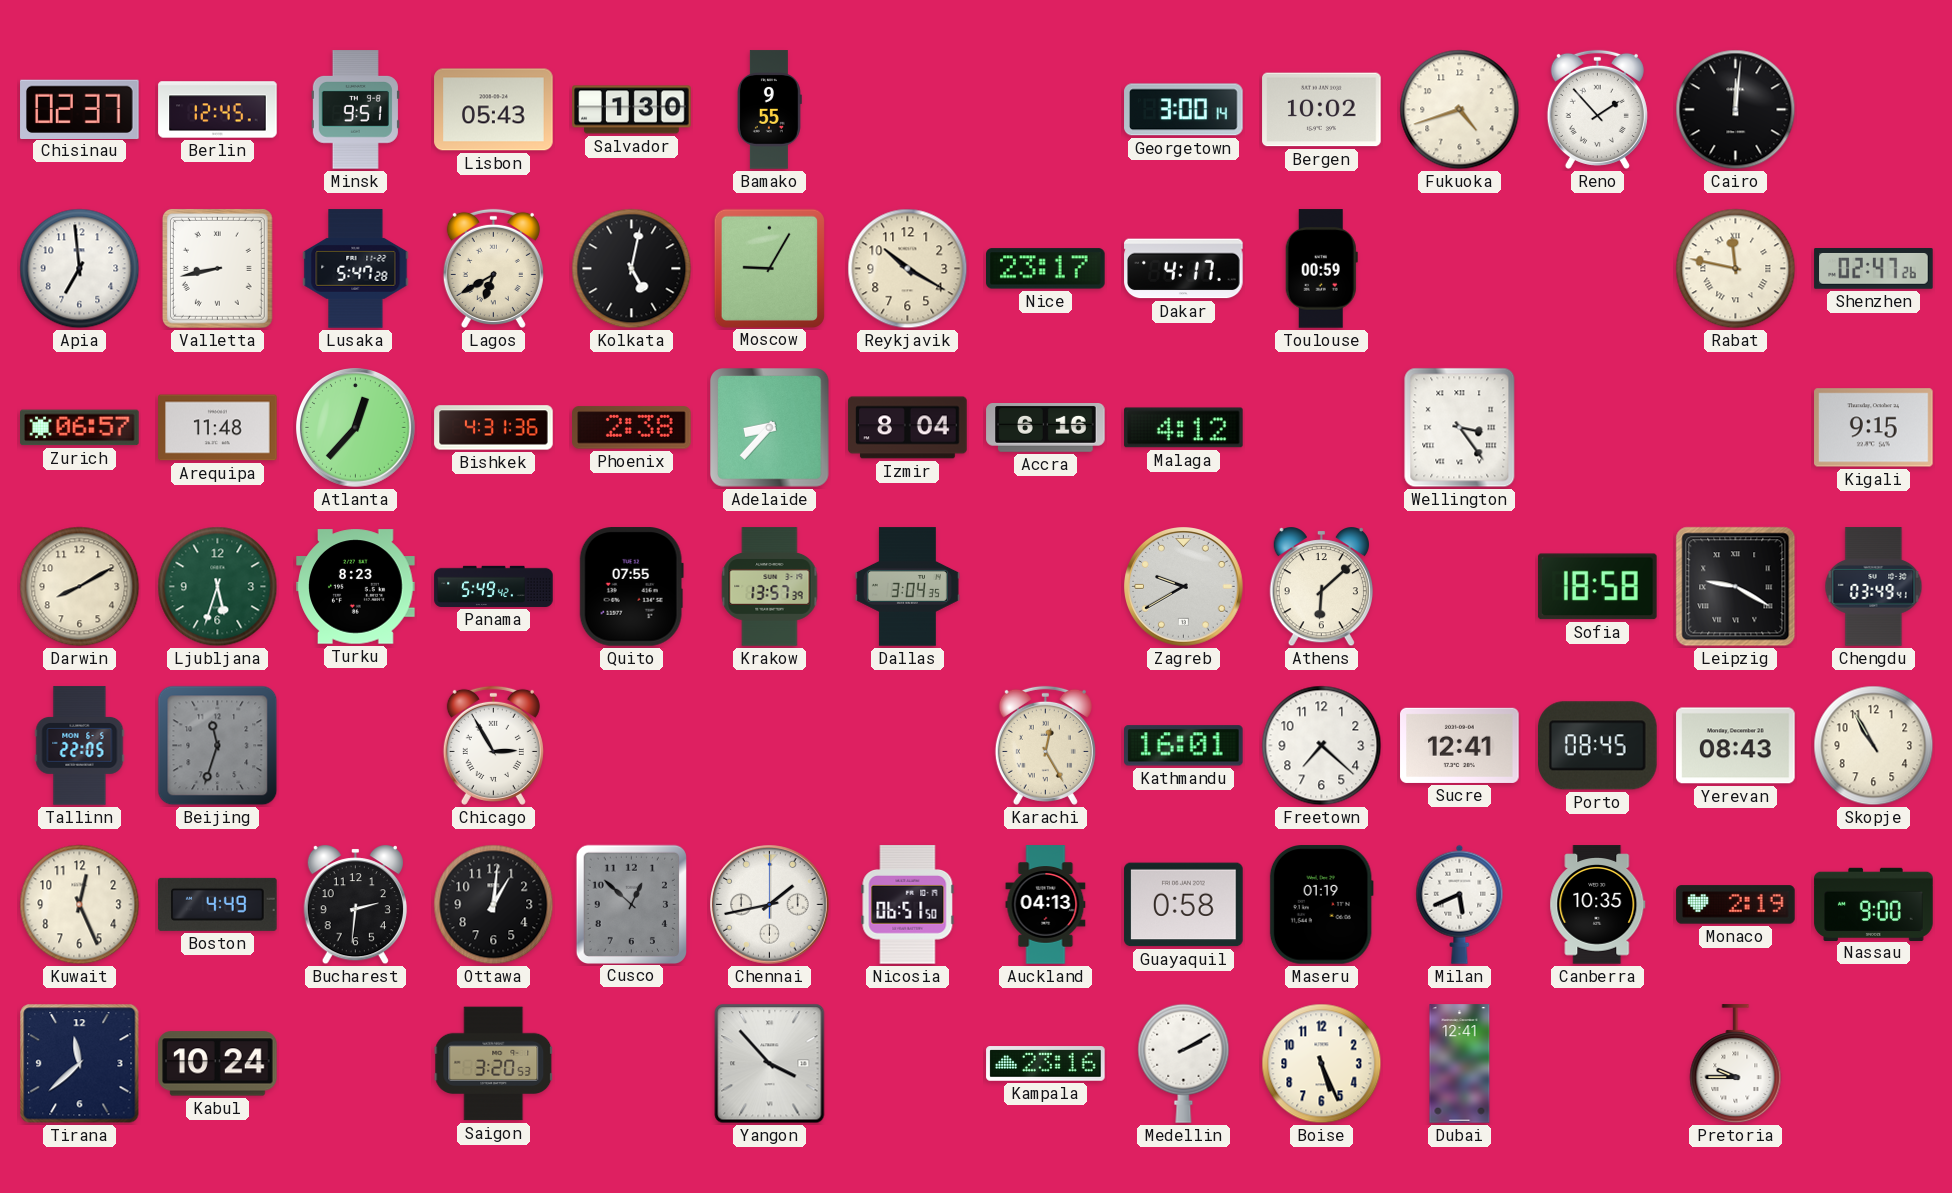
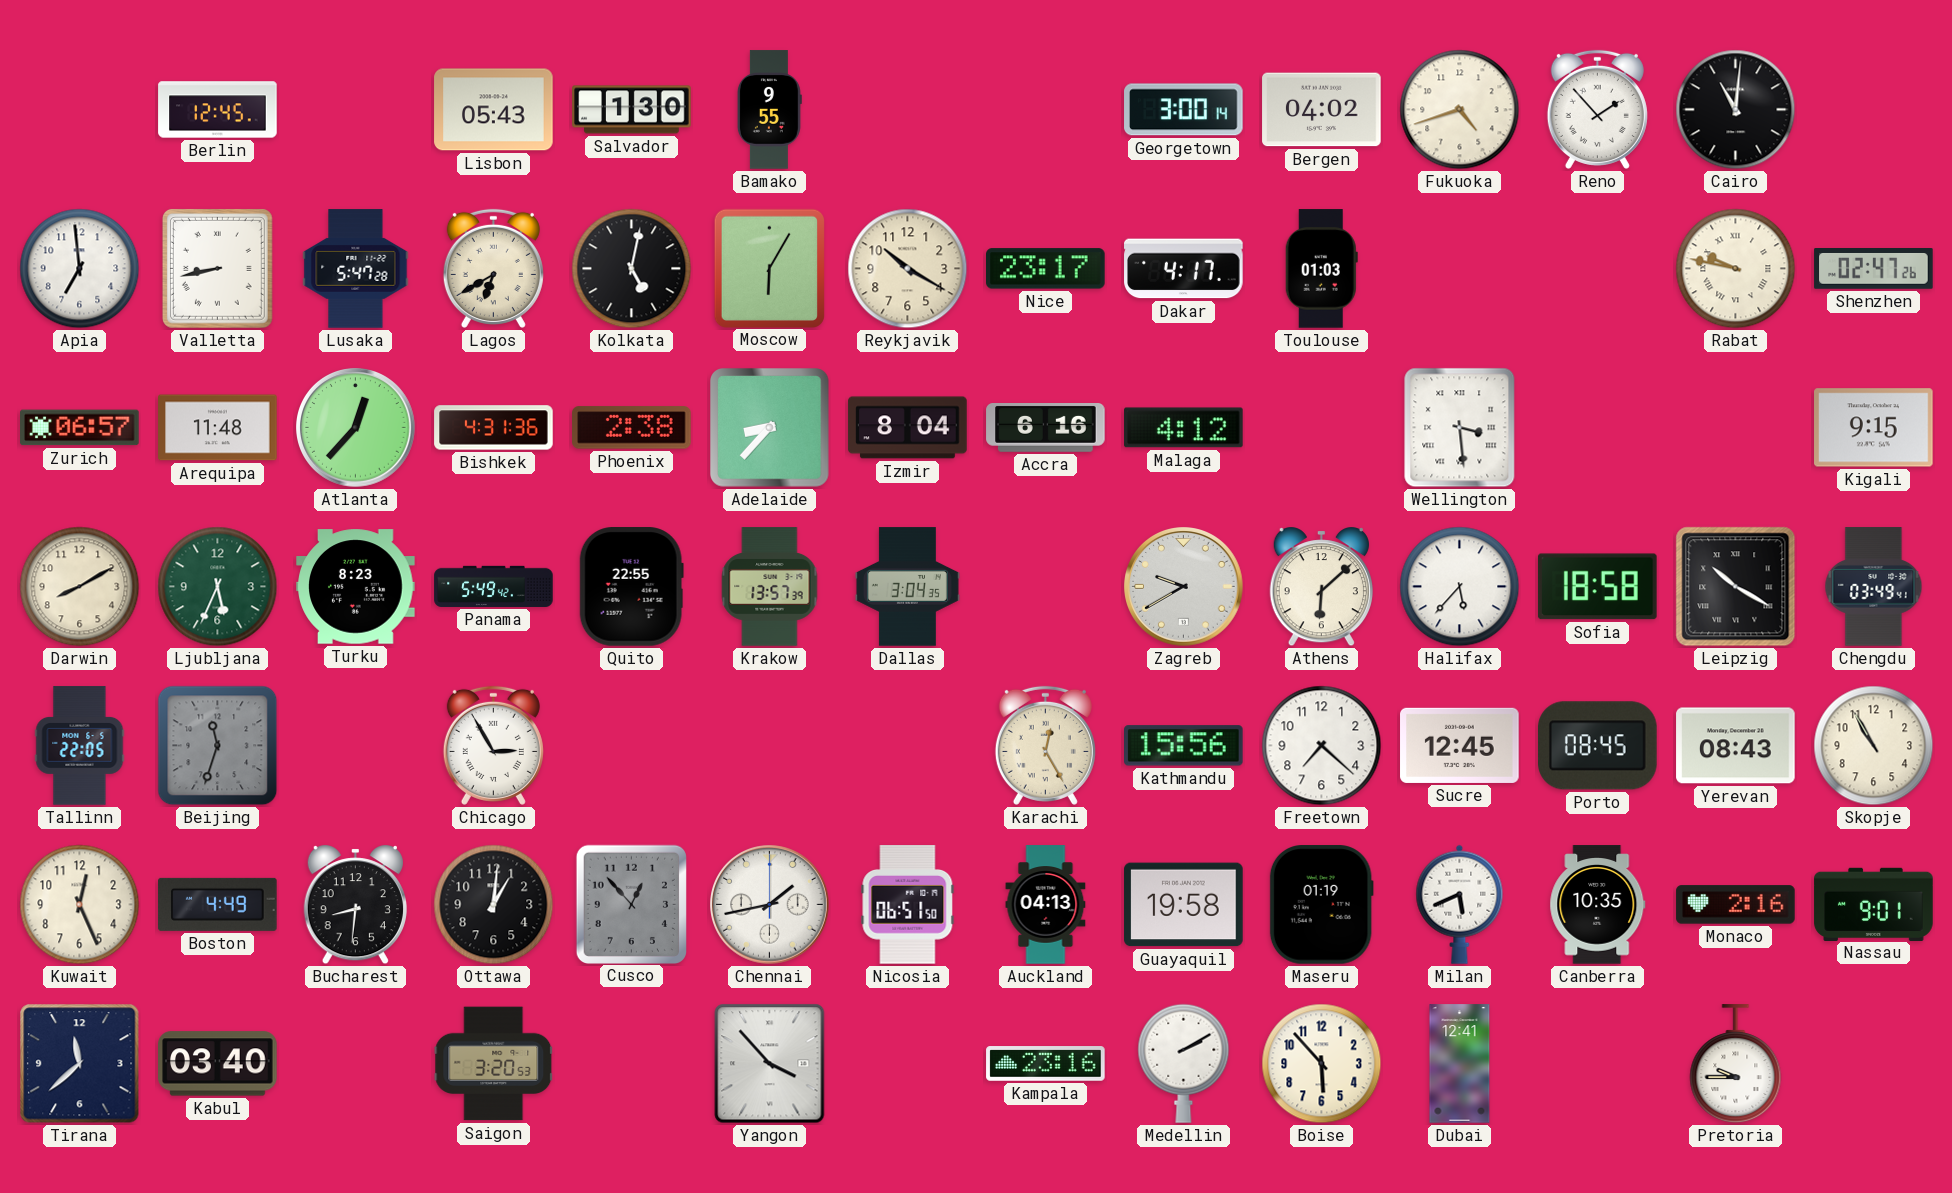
Chisinau: 02:37 -> none (80, 109)
Minsk: 9:51 -> none (355, 110)
Bergen: 10:02 -> 04:02 (1322, 110)
Cairo: 12:01 -> 11:01 (1736, 110)
Moscow: 9:05 -> 6:05 (769, 268)
Toulouse: 00:59 -> 01:03 (1321, 269)
Rabat: 11:47 -> 9:47 (1736, 269)
Wellington: 3:24 -> 3:29 (1460, 428)
Ljubljana: 5:33 -> 5:34 (218, 587)
Quito: 07:55 -> 22:55 (631, 587)
Halifax: none -> 5:37 (1460, 587)
Leipzig: 9:20 -> 10:20 (1736, 587)
Kathmandu: 16:01 -> 15:56 (1184, 746)
Sucre: 12:41 -> 12:45 (1460, 745)
Bucharest: 2:31 -> 8:31 (355, 905)
Cusco: 12:52 -> 12:53 (631, 904)
Guayaquil: 0:58 -> 19:58 (1184, 905)
Monaco: 2:19 -> 2:16 (1736, 905)
Nassau: 9:00 -> 9:01 (1874, 904)
Kabul: 10:24 -> 03:40 (218, 1064)
Boise: 5:26 -> 5:53 (1322, 1064)
